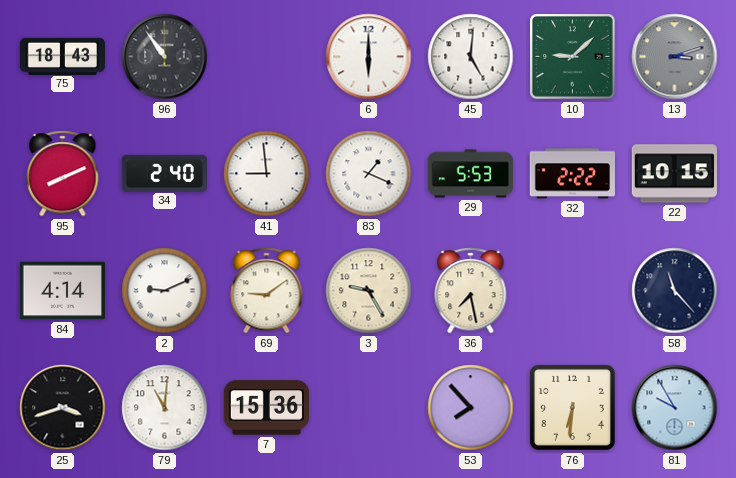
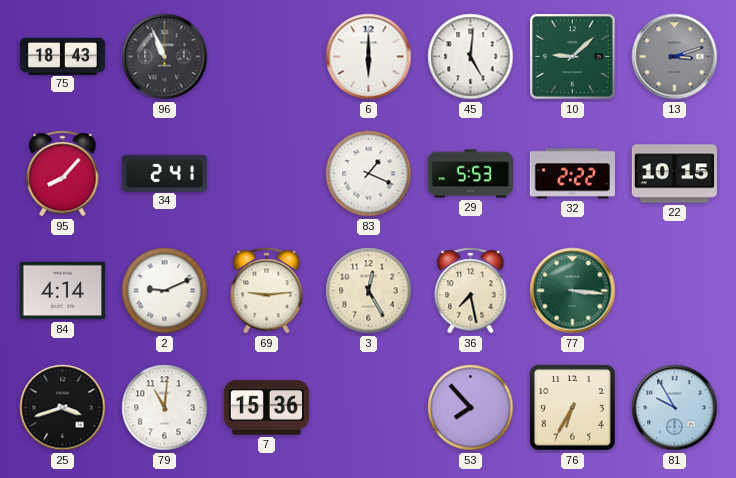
96: 10:54 -> 10:56 (165, 57)
95: 8:11 -> 8:07 (63, 174)
34: 2:40 -> 2:41 (164, 173)
41: 8:59 -> none (267, 174)
69: 9:09 -> 9:14 (267, 291)
3: 9:25 -> 12:25 (369, 291)
77: none -> 3:16 (573, 291)
58: 11:23 -> none (675, 291)
76: 6:31 -> 6:35 (572, 407)
